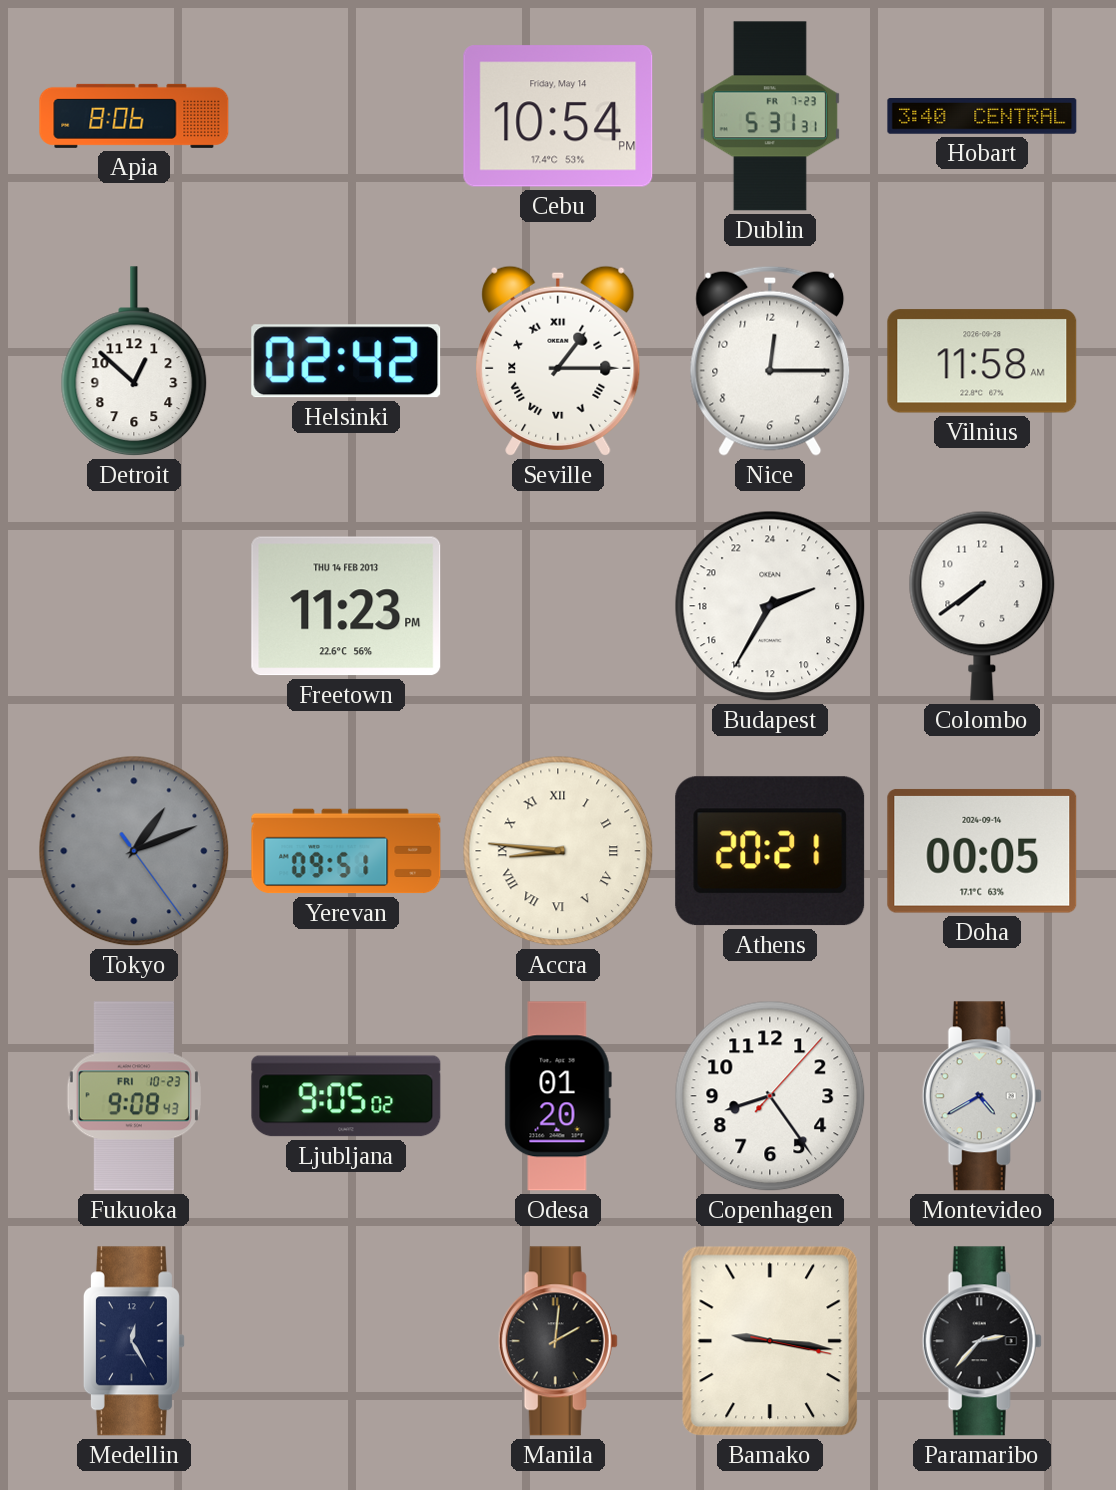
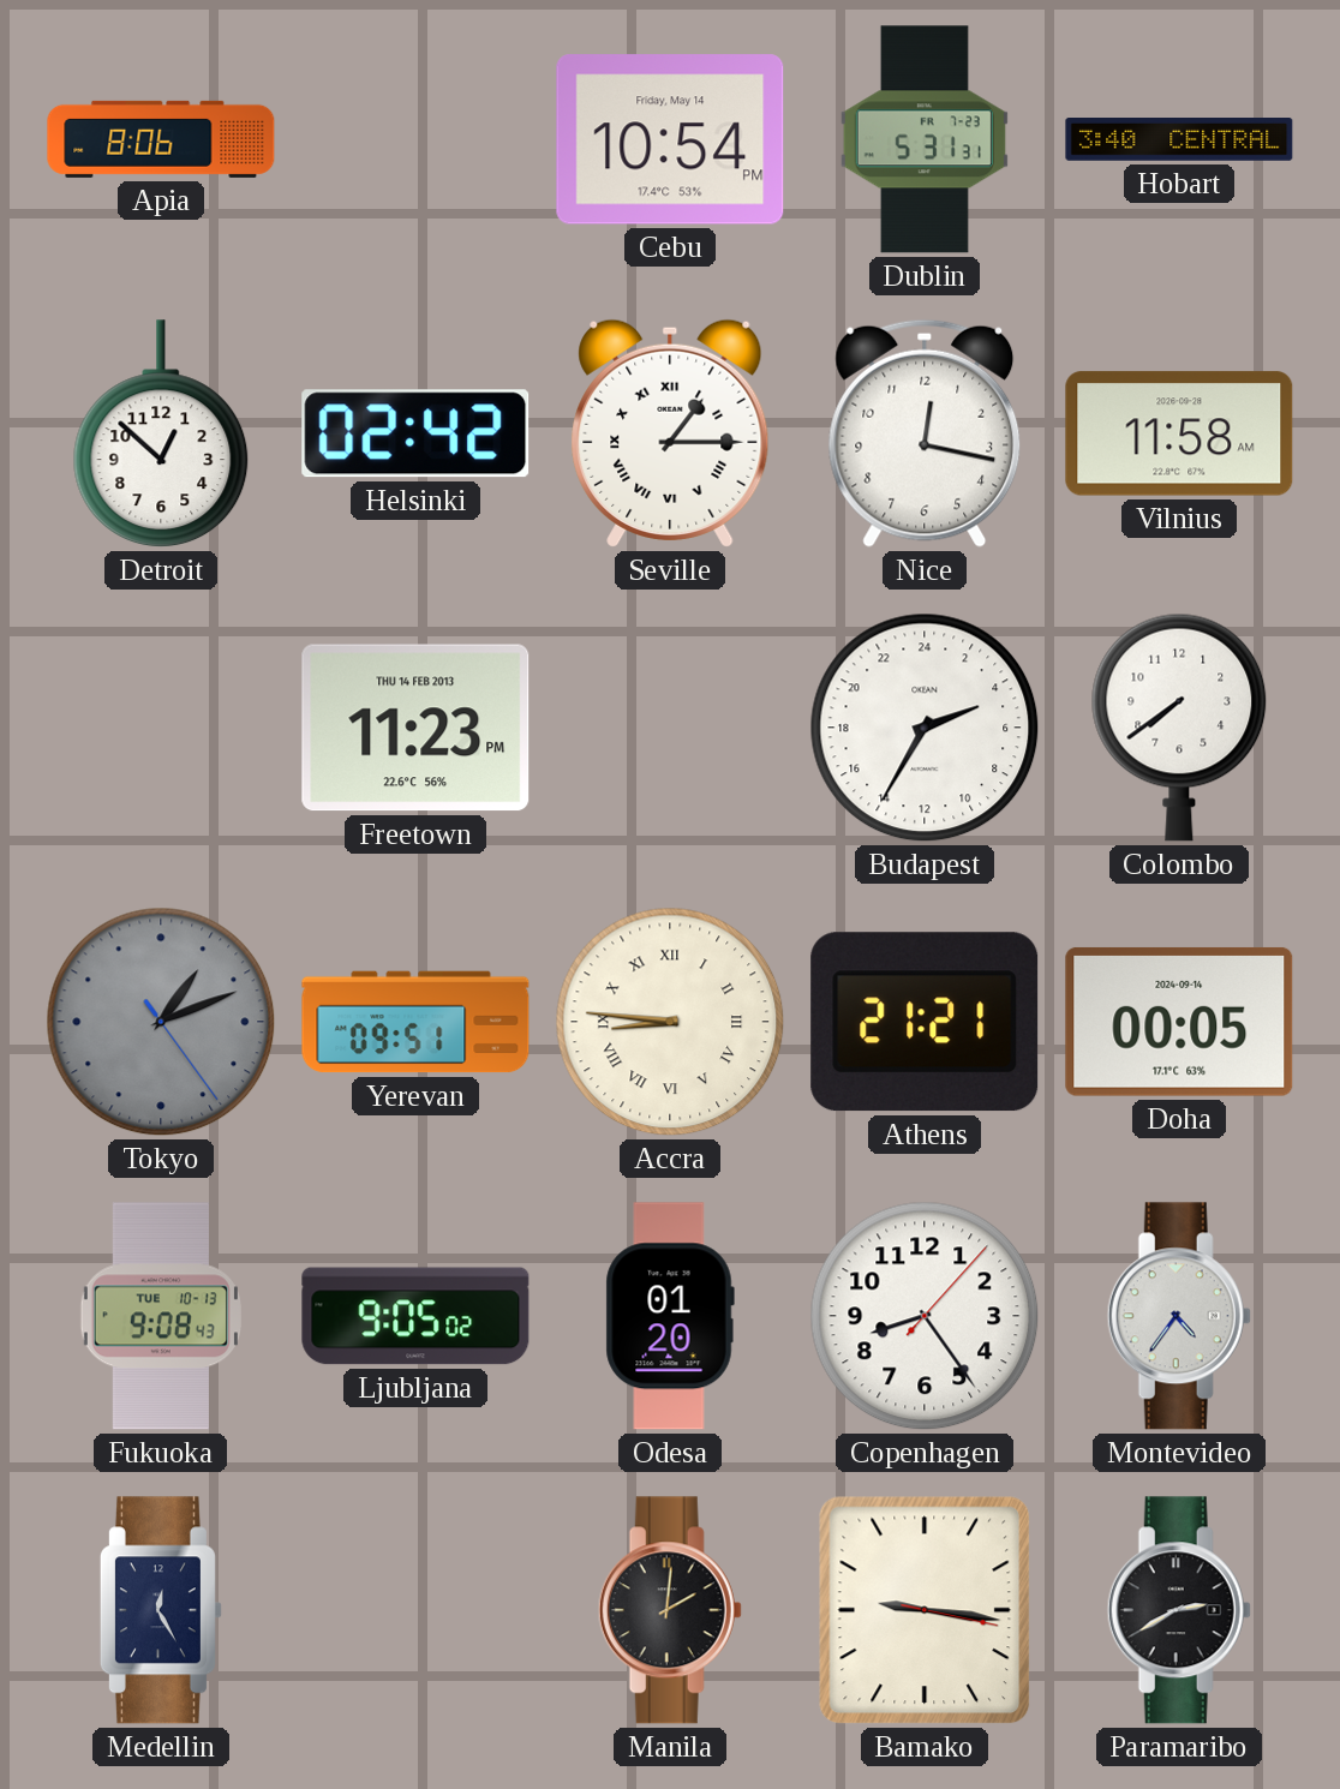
Nice: 12:15 -> 12:17 (925, 433)
Athens: 20:21 -> 21:21 (925, 1022)
Fukuoka date: FRI 10-23 -> TUE 10-13 (161, 1316)
Montevideo: 4:40 -> 4:36 (1179, 1316)
Paramaribo: 2:37 -> 2:40 (1179, 1610)
